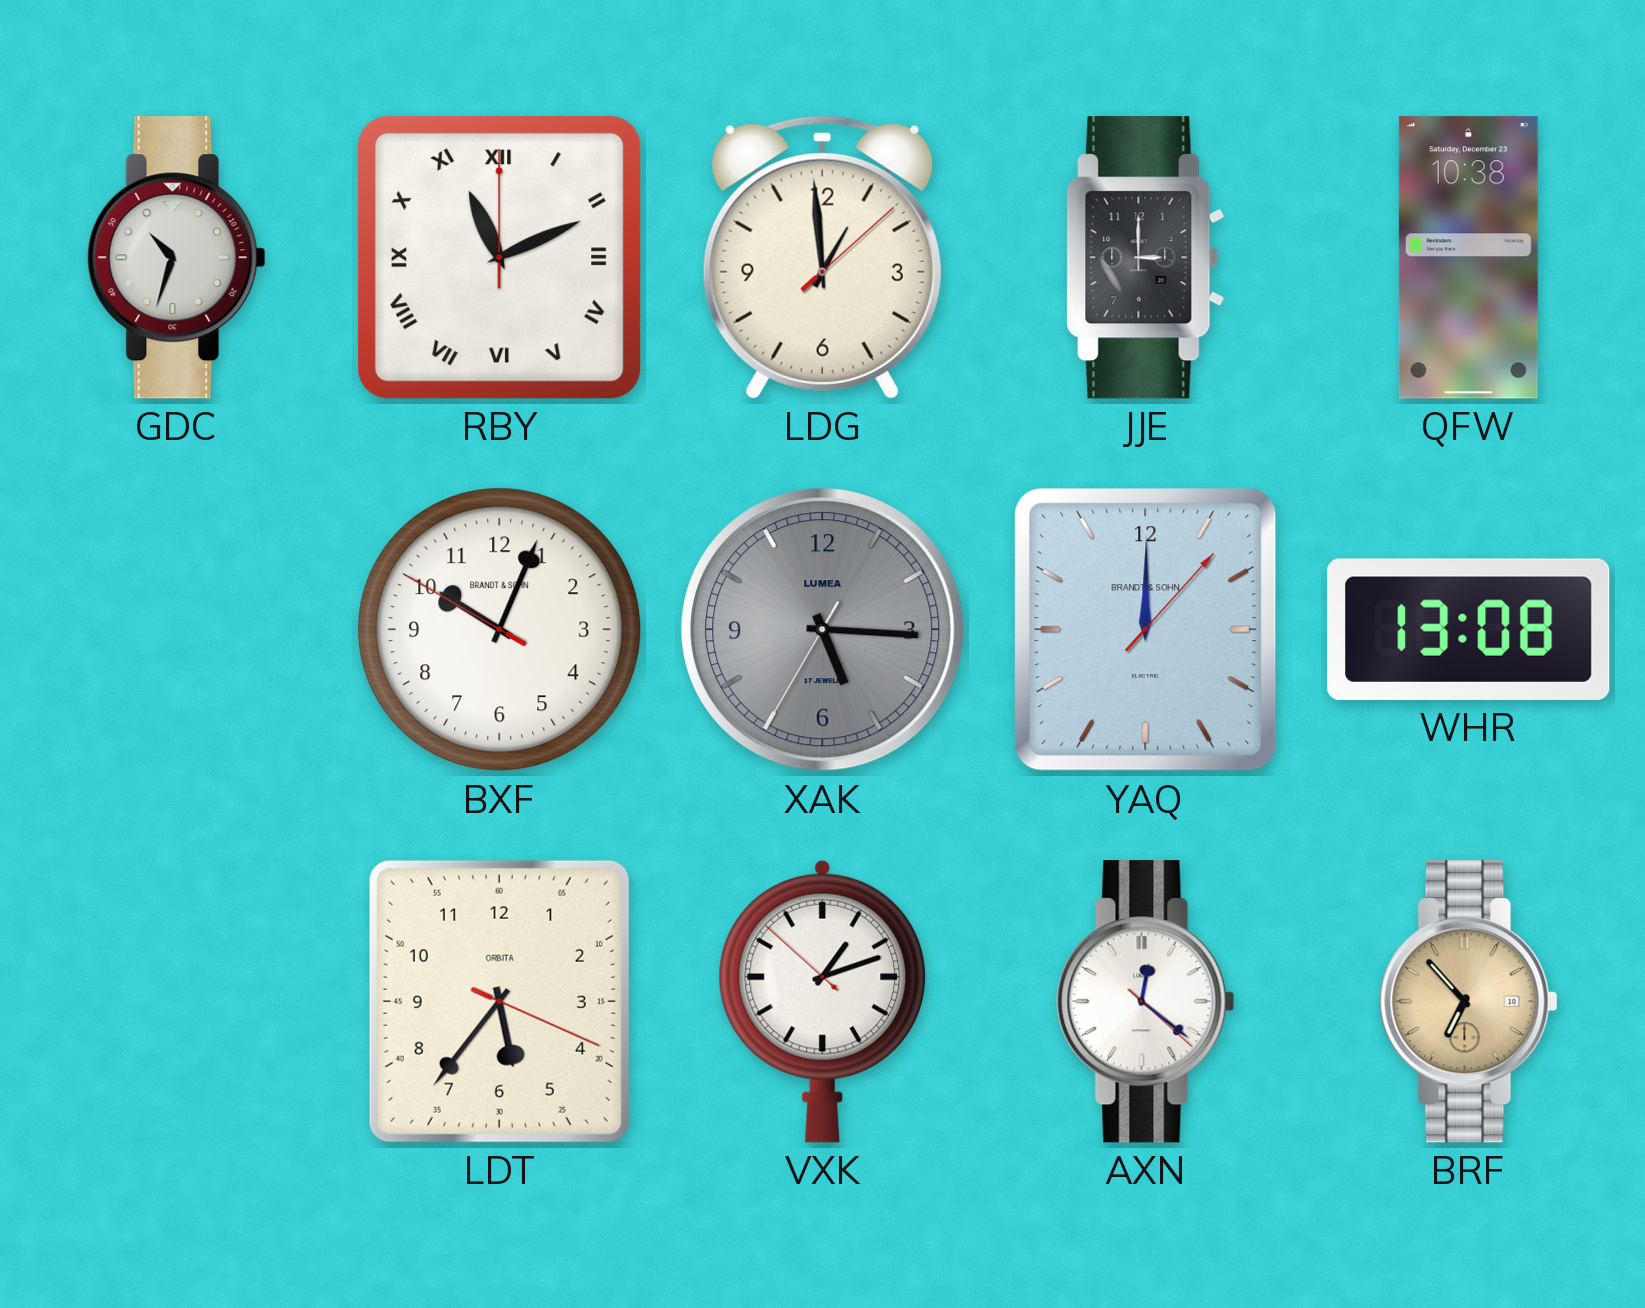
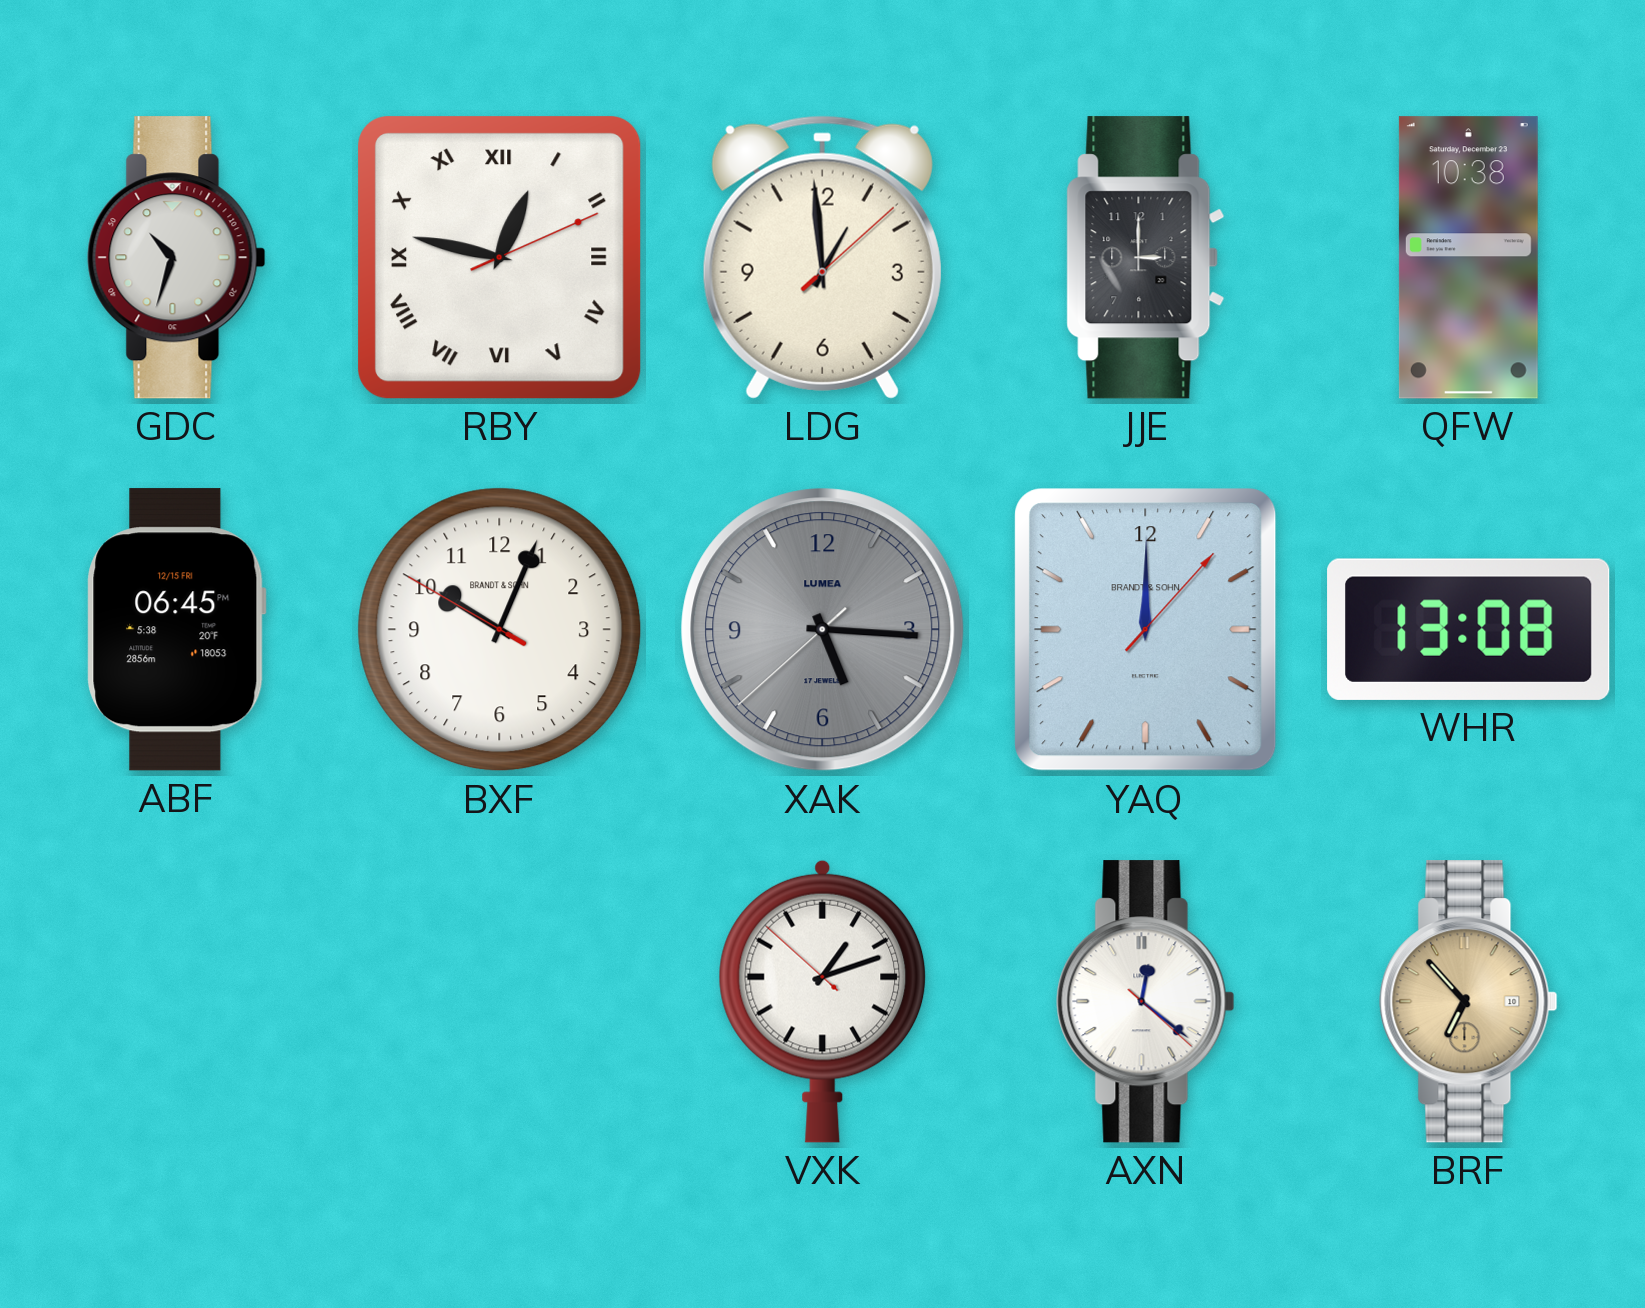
RBY: 11:11 -> 12:47 (500, 258)
ABF: none -> 06:45 (176, 630)
XAK: 5:15:35 -> 5:15:38 (823, 630)
LDT: 5:36 -> none (499, 1001)
